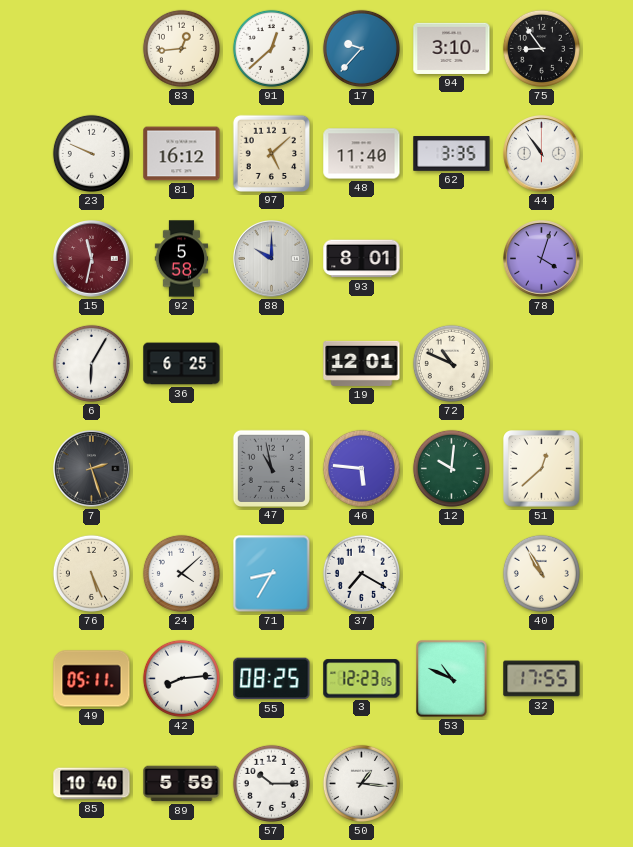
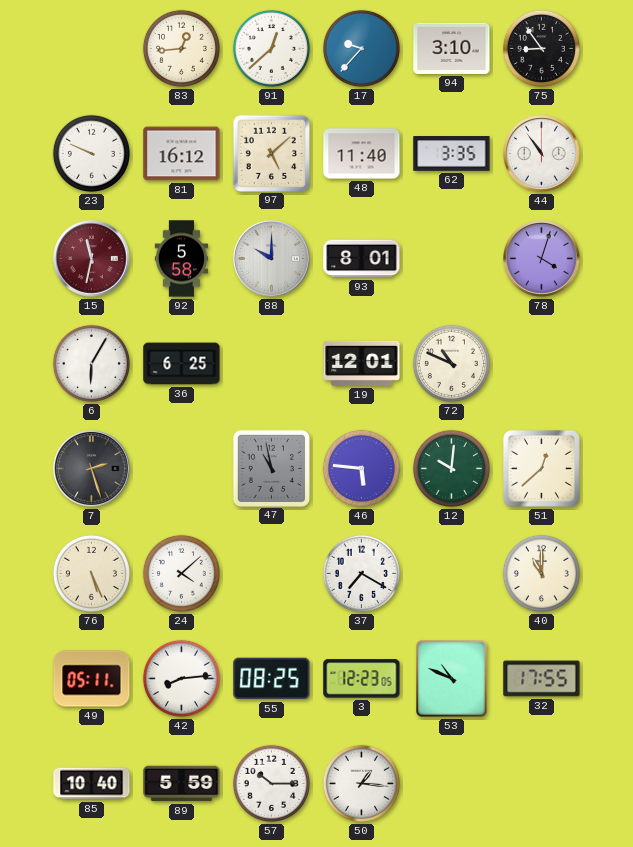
71: 8:35 -> none (272, 574)
40: 10:55 -> 11:00 (541, 573)
